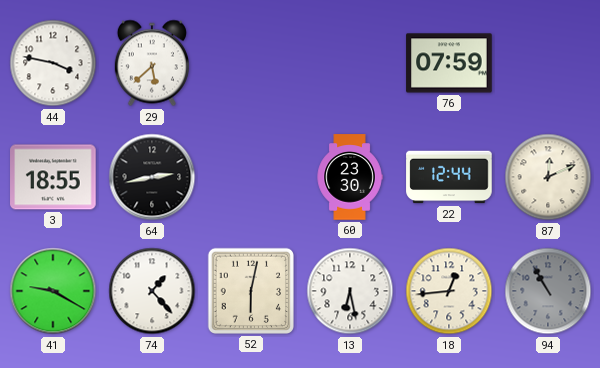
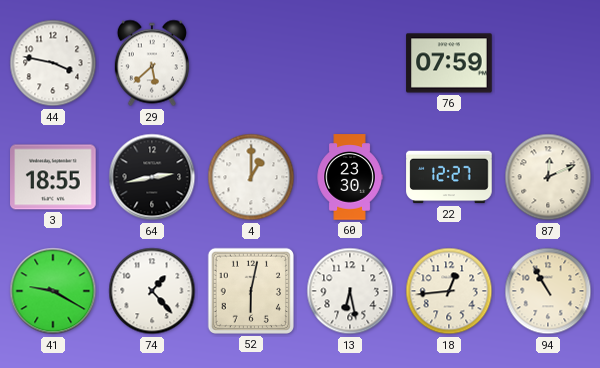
4: none -> 1:00 (251, 177)
22: 12:44 -> 12:27 (449, 177)
94 dial: grey -> cream (548, 291)
